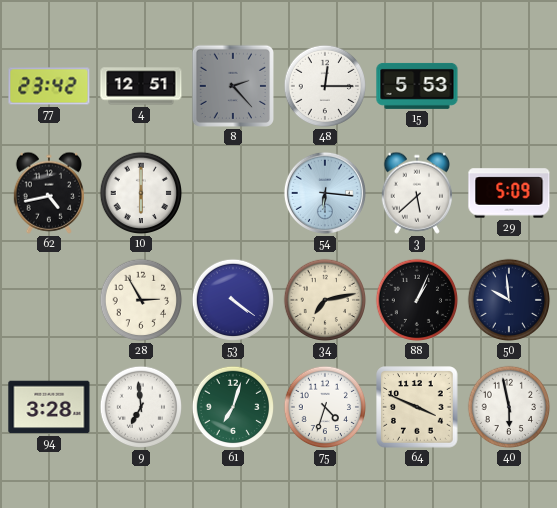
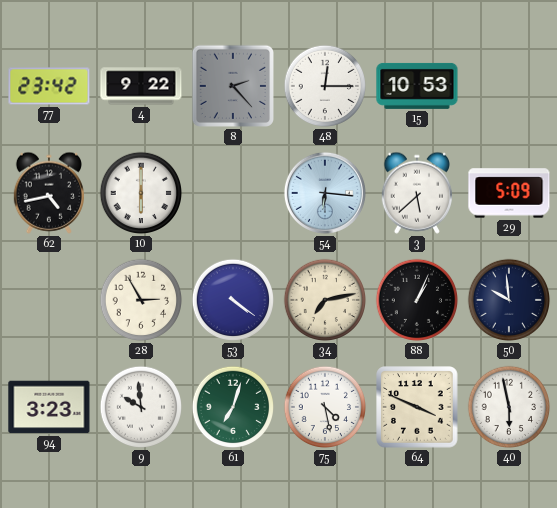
4: 12:51 -> 9:22 (141, 86)
15: 5:53 -> 10:53 (417, 86)
94: 3:28 -> 3:23 (49, 407)
9: 6:59 -> 9:59 (141, 407)
75: 4:33 -> 4:28 (325, 407)
